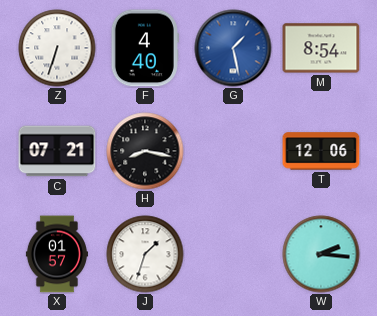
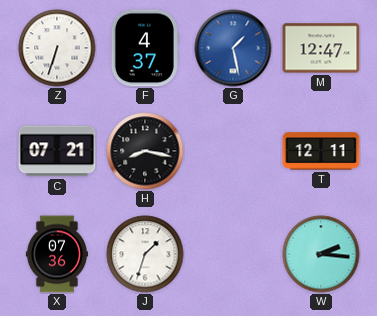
F: 4:40 -> 4:37 (145, 48)
M: 8:54 -> 12:47 (321, 48)
T: 12:06 -> 12:11 (321, 151)
X: 01:57 -> 07:36 (57, 254)
